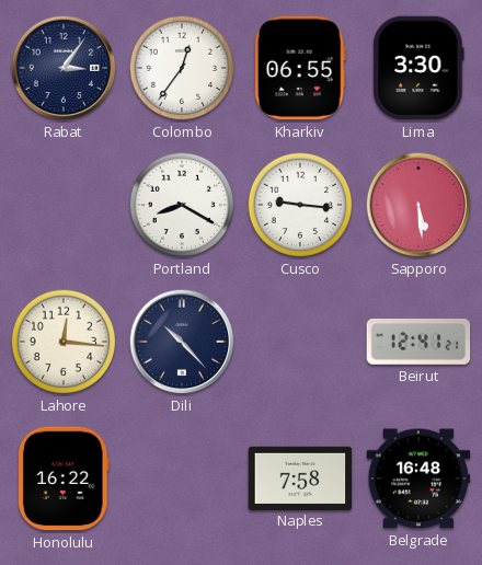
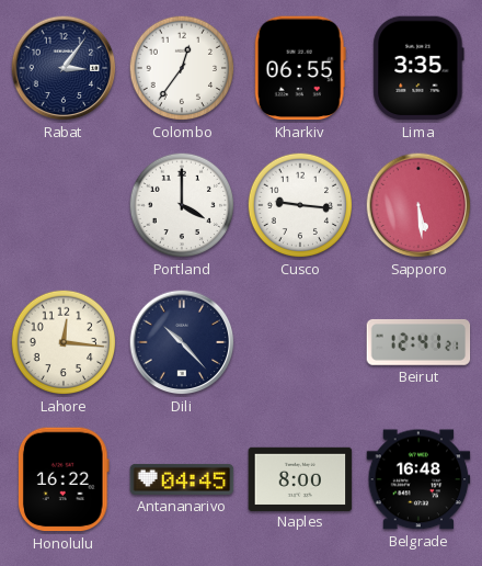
Lima: 3:30 -> 3:35 (418, 68)
Portland: 8:20 -> 4:00 (182, 205)
Antananarivo: none -> 04:45 (182, 479)
Naples: 7:58 -> 8:00 (300, 478)
